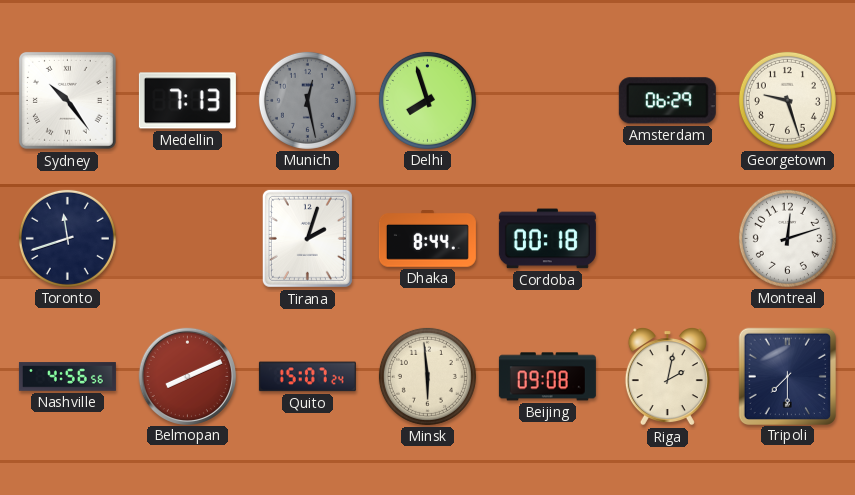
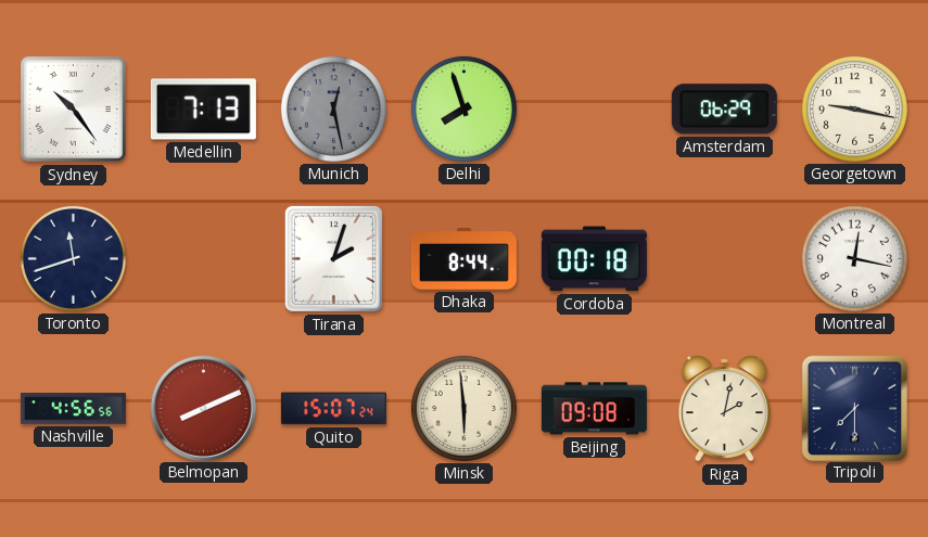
Georgetown: 9:27 -> 9:17 (854, 108)
Montreal: 12:12 -> 12:17 (854, 258)
